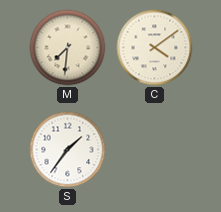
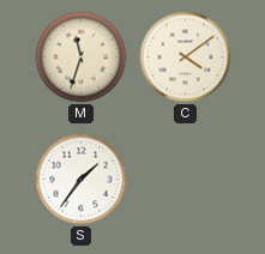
M: 7:31 -> 11:33 (82, 58)
